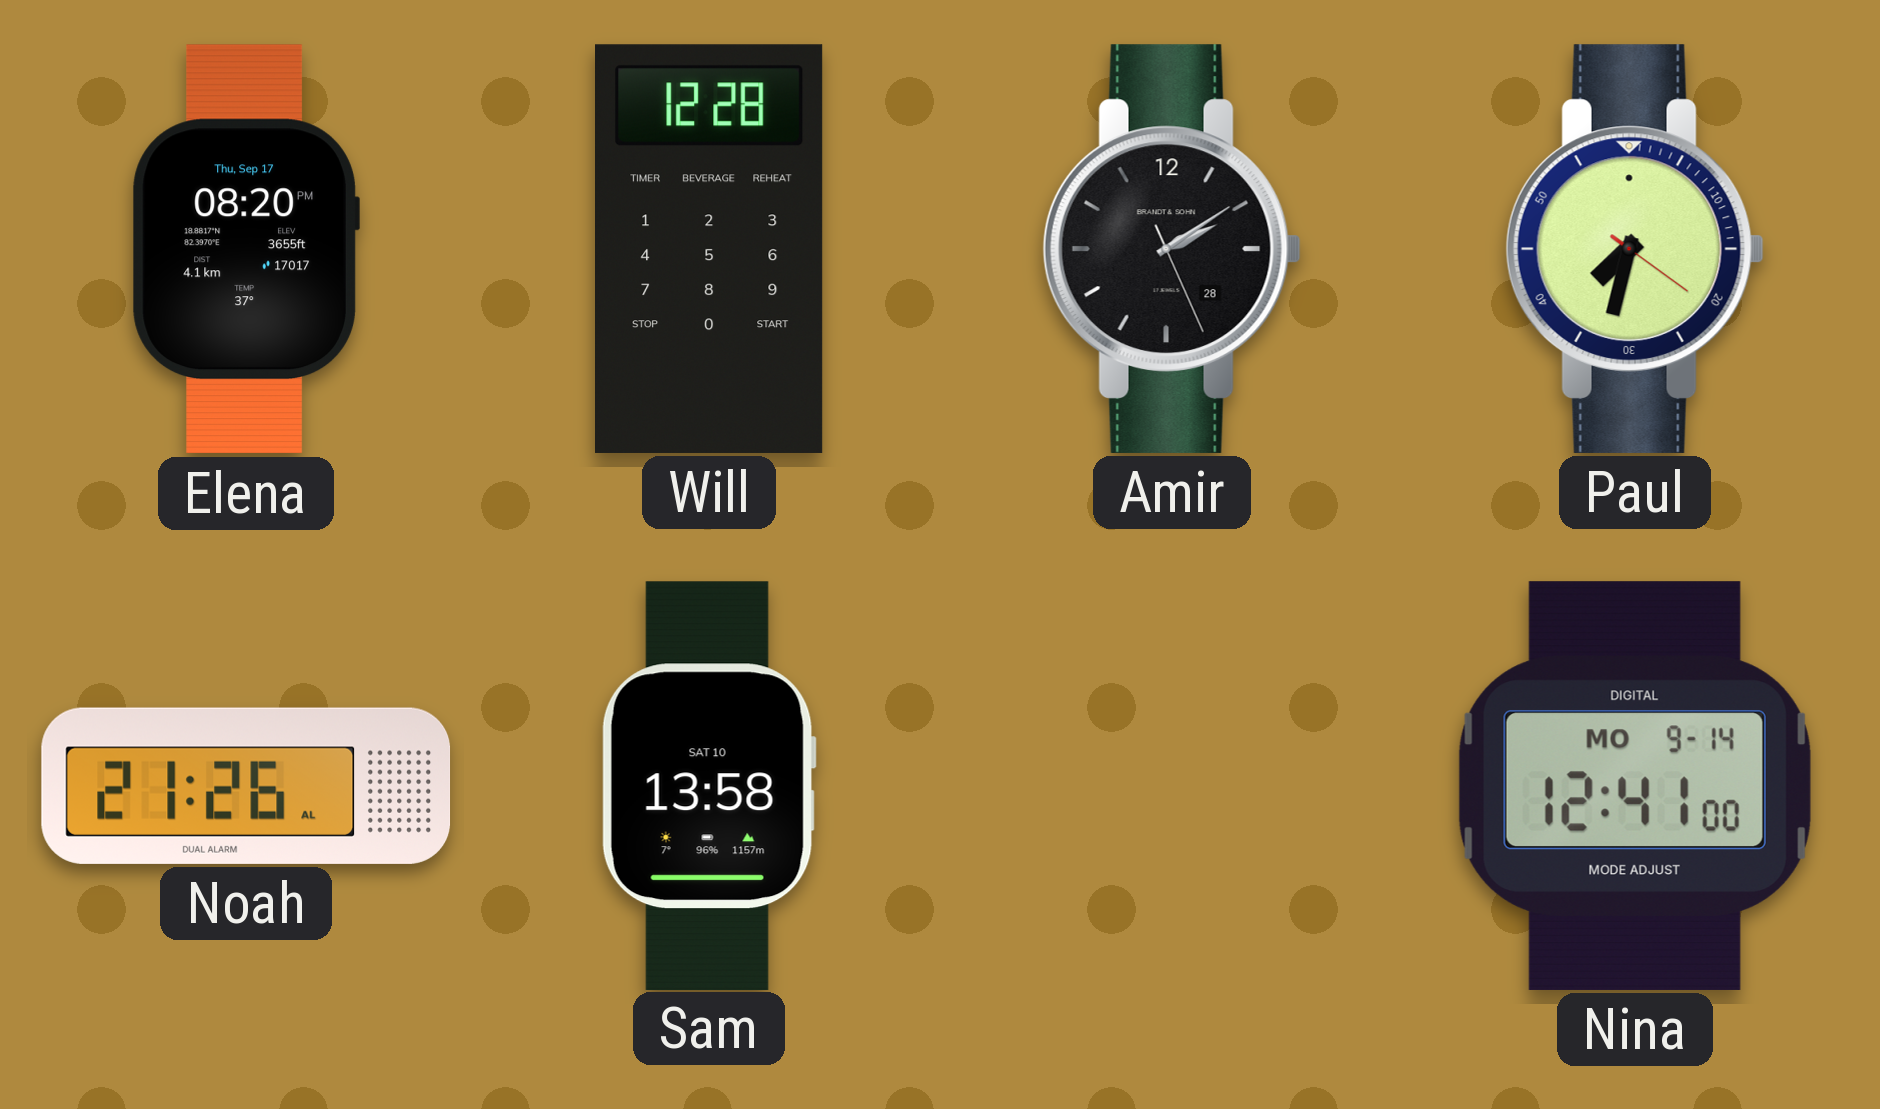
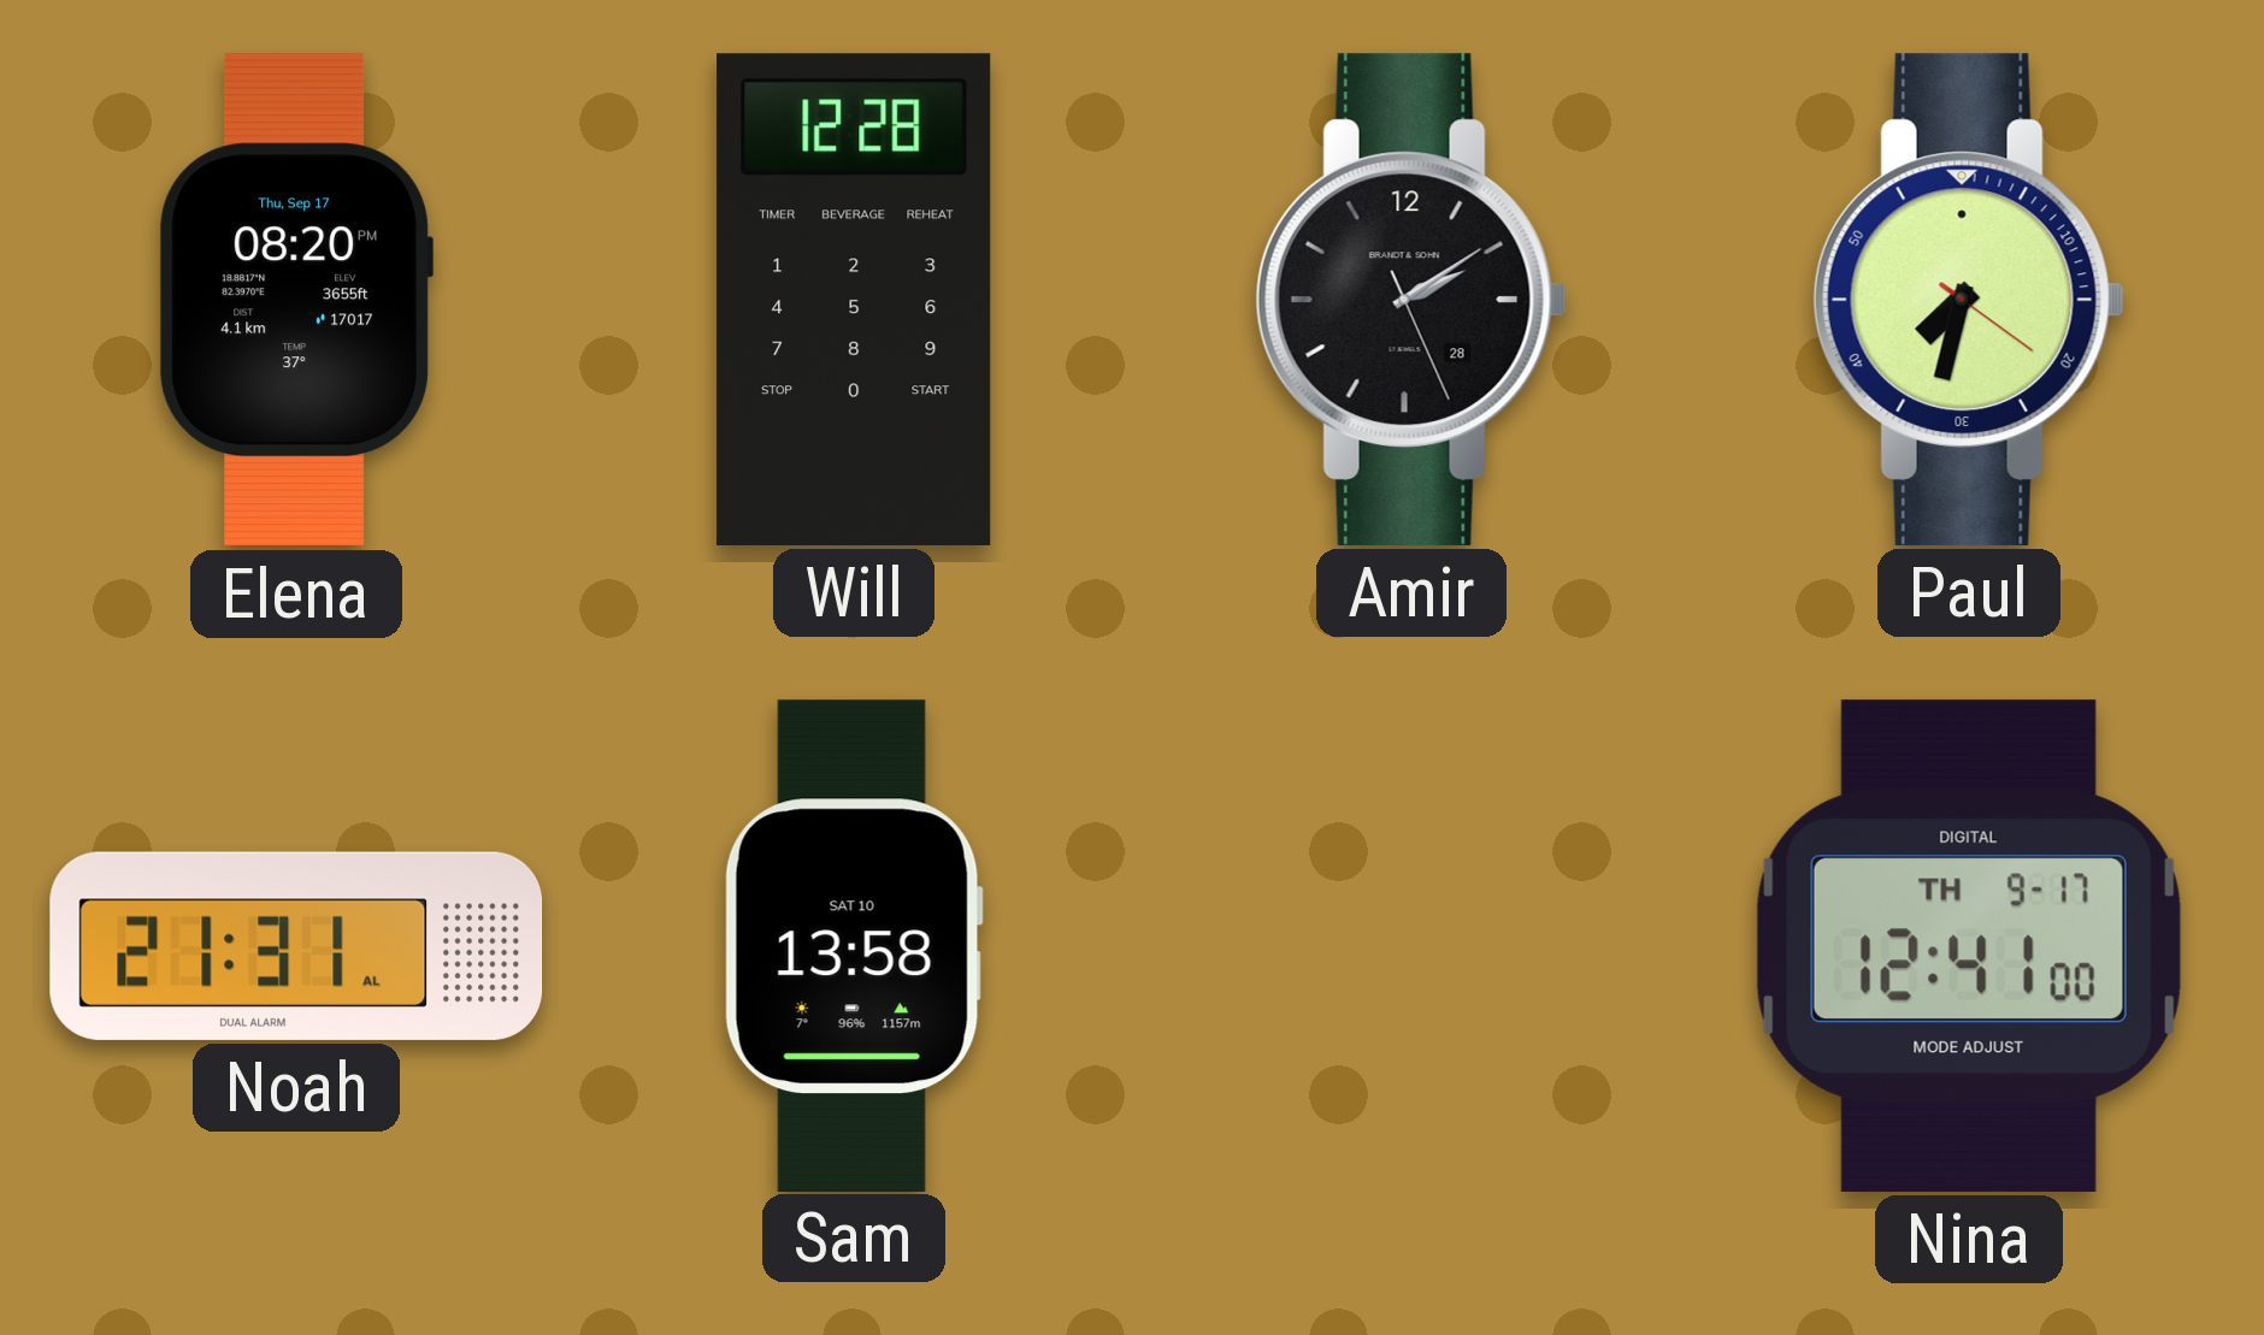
Noah: 21:26 -> 21:31 (296, 946)
Nina date: MO 9-14 -> TH 9-17 (1969, 946)
